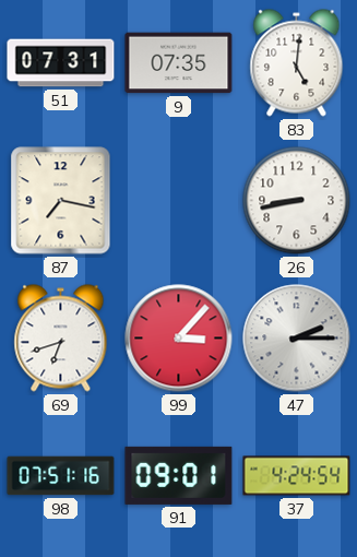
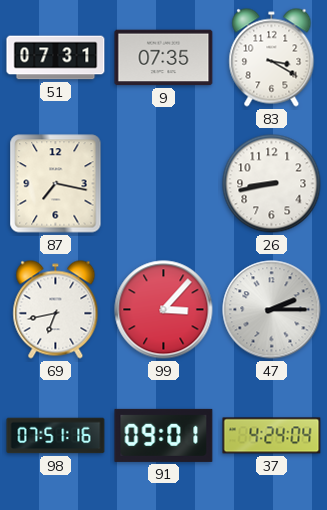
83: 5:01 -> 3:20 (272, 58)
69: 6:42 -> 6:43 (56, 310)
37: 4:24:54 -> 4:24:04 (272, 436)
